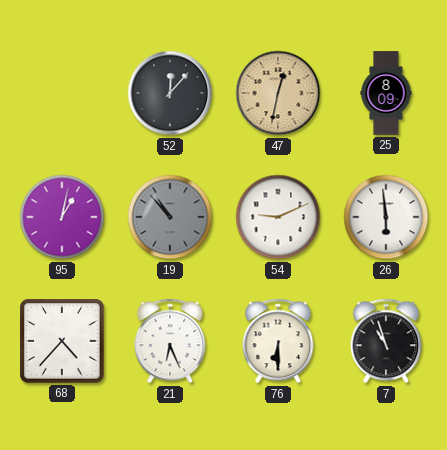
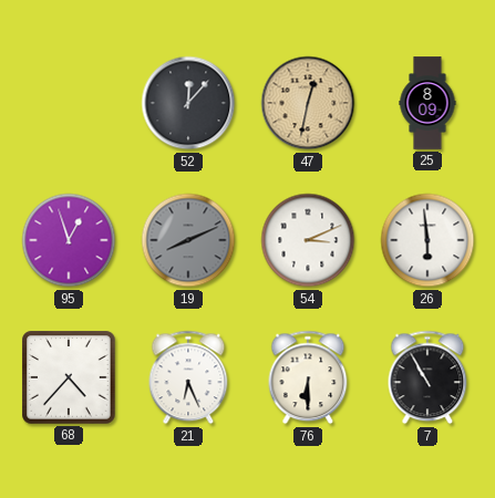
95: 1:02 -> 12:57 (69, 240)
19: 10:53 -> 8:11 (188, 240)
54: 9:11 -> 3:11 (308, 240)
7: 10:57 -> 10:55 (427, 377)
